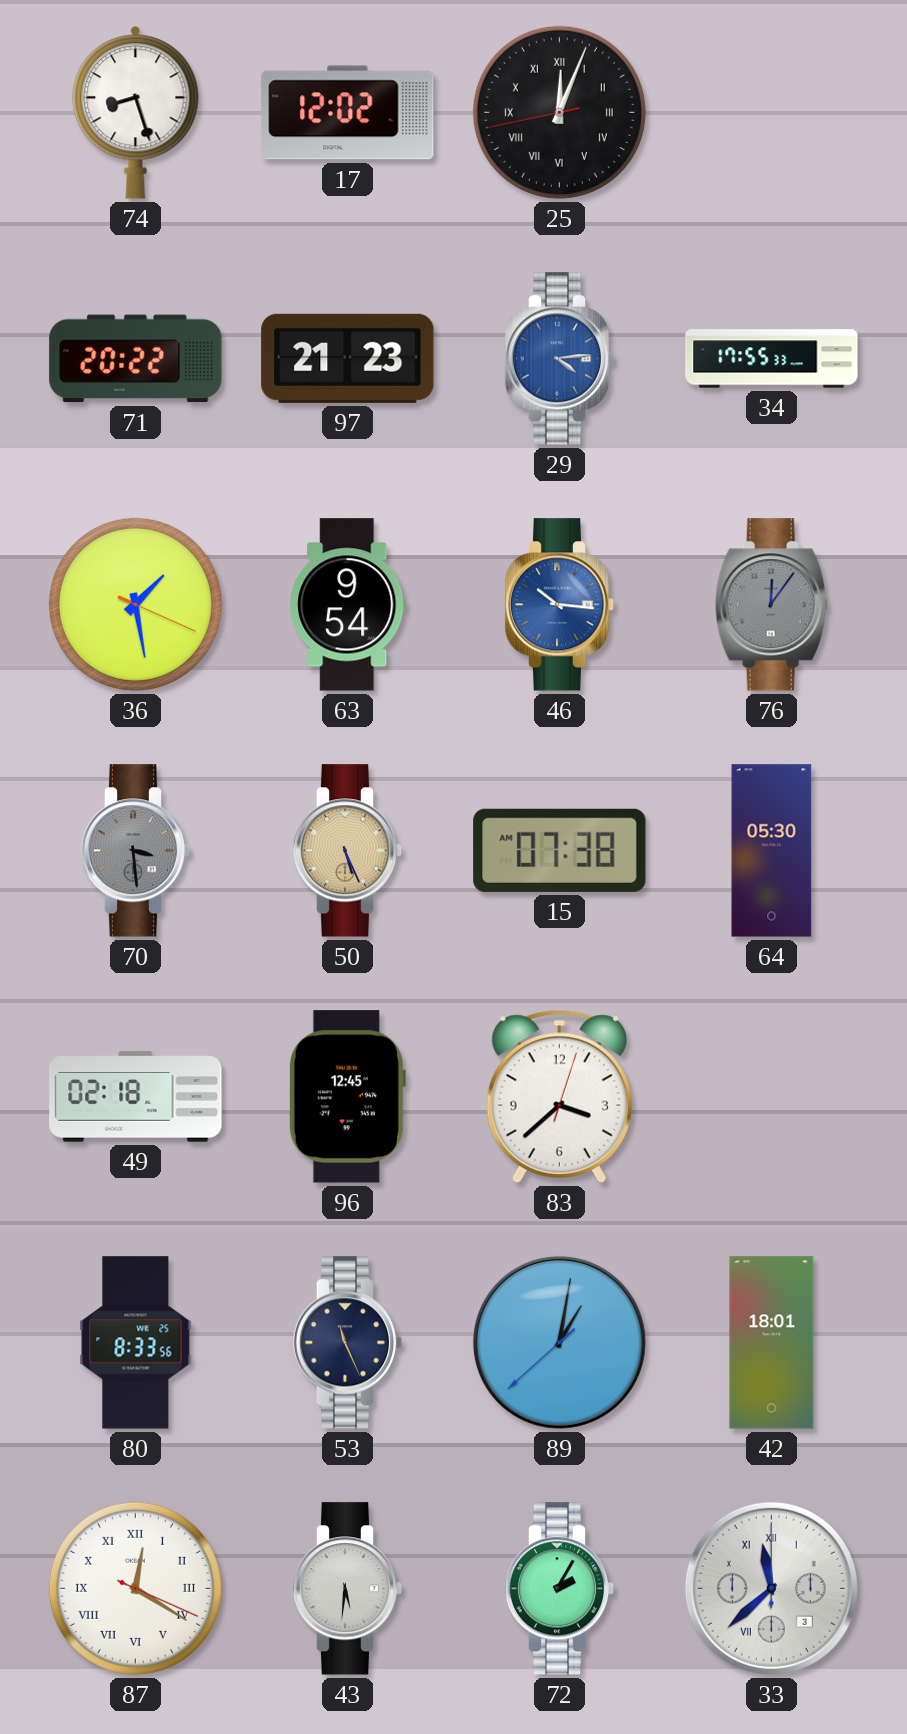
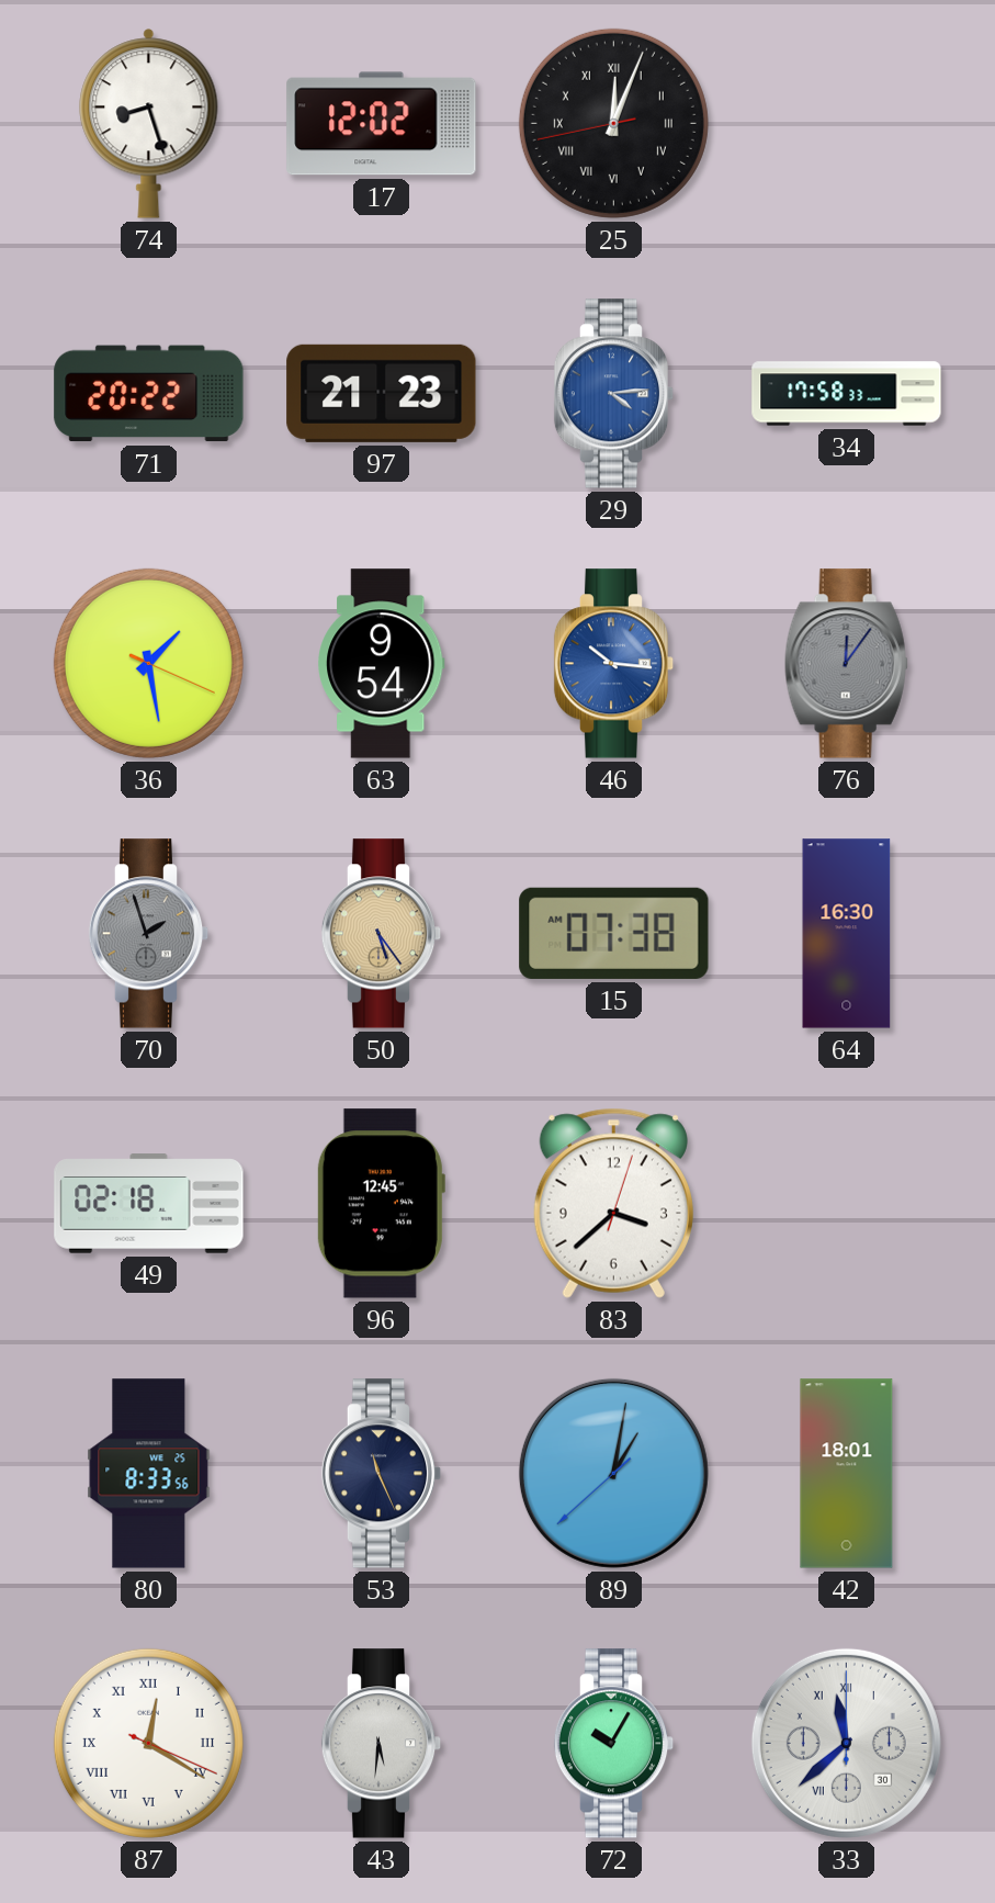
34: 17:55 -> 17:58 (847, 394)
70: 3:29 -> 1:57 (149, 934)
50: 5:26 -> 5:24 (382, 934)
64: 05:30 -> 16:30 (847, 934)
72: 2:05 -> 10:05 (614, 1744)
33 date: 3 -> 30 (846, 1743)
